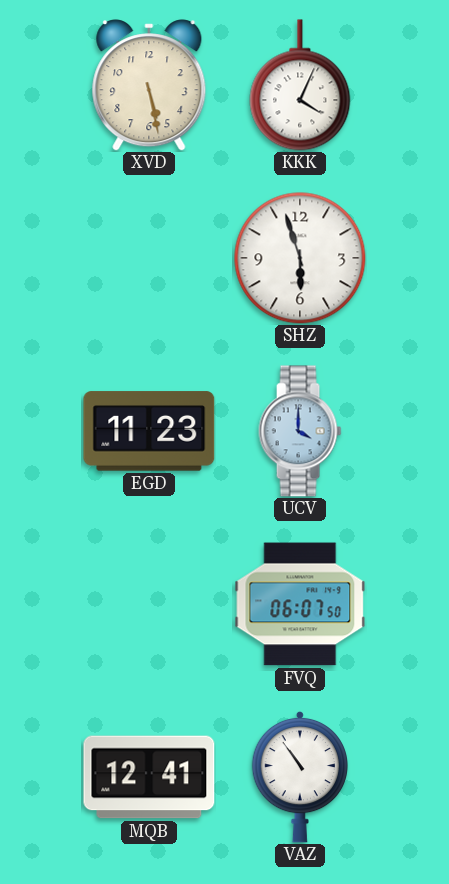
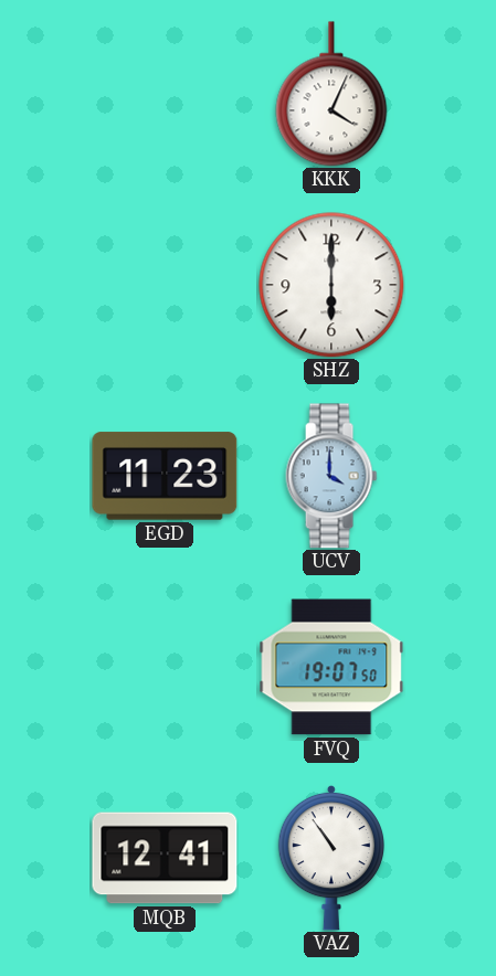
XVD: 5:28 -> none (149, 85)
SHZ: 5:57 -> 6:00 (331, 285)
FVQ: 06:07 -> 19:07 (331, 667)
